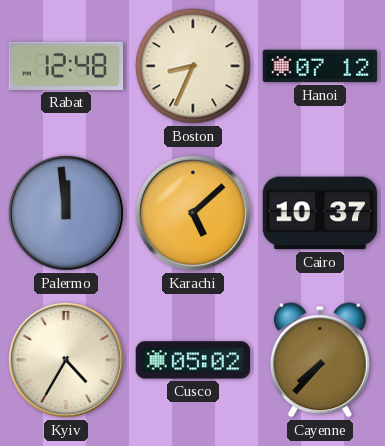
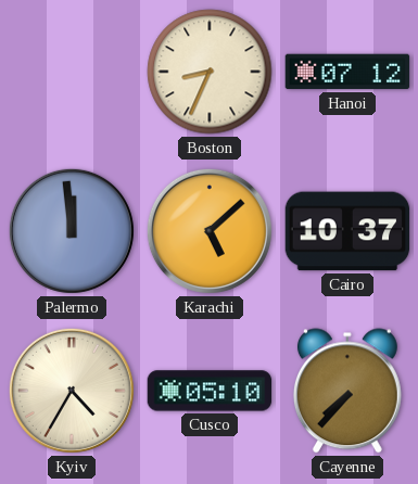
Rabat: 12:48 -> none (66, 66)
Cusco: 05:02 -> 05:10 (210, 391)
